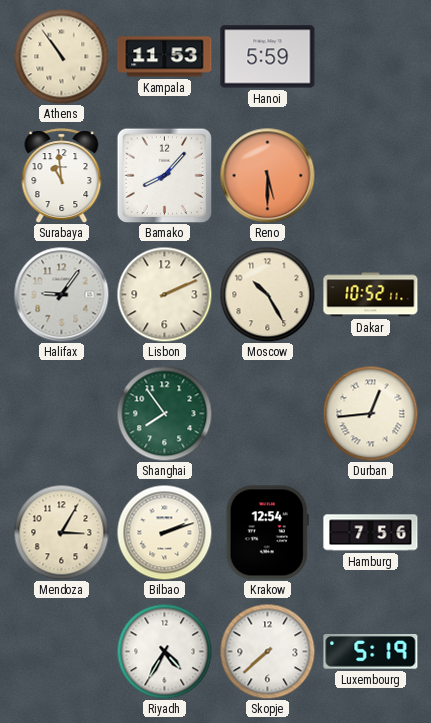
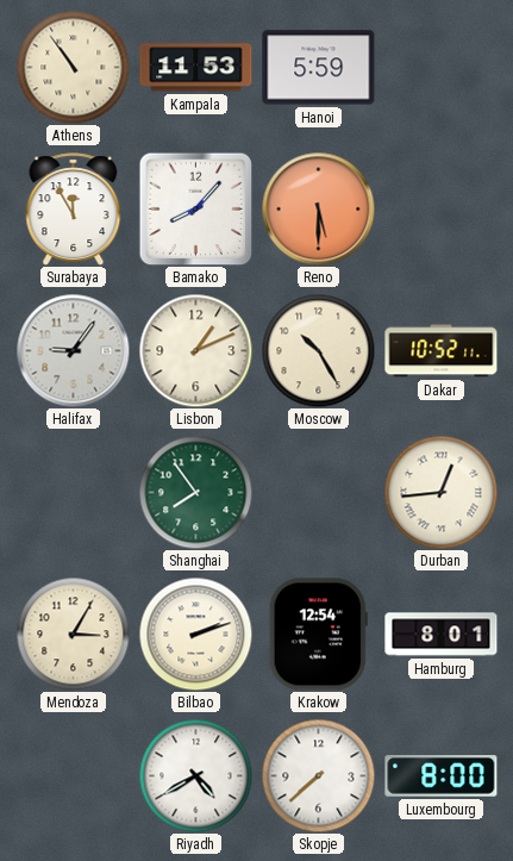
Surabaya: 10:59 -> 11:55 (74, 210)
Lisbon: 2:11 -> 1:11 (195, 350)
Hamburg: 7:56 -> 8:01 (442, 635)
Riyadh: 4:35 -> 4:40 (195, 775)
Luxembourg: 5:19 -> 8:00 (442, 776)
